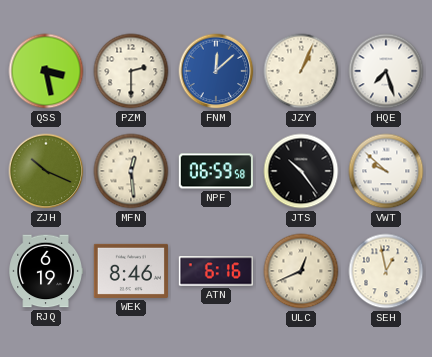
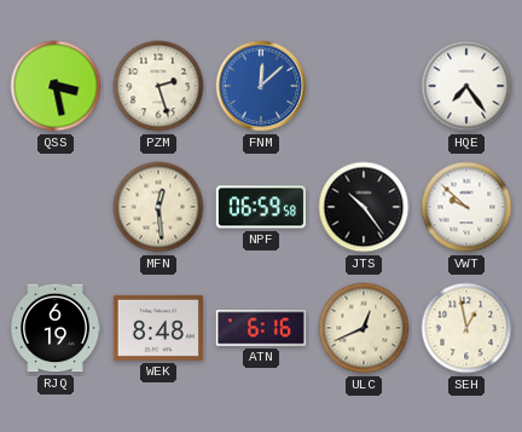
PZM: 2:30 -> 2:27 (158, 86)
JZY: 1:04 -> none (301, 71)
HQE: 7:27 -> 7:24 (466, 86)
ZJH: 10:19 -> none (46, 171)
WEK: 8:46 -> 8:48 (158, 328)
